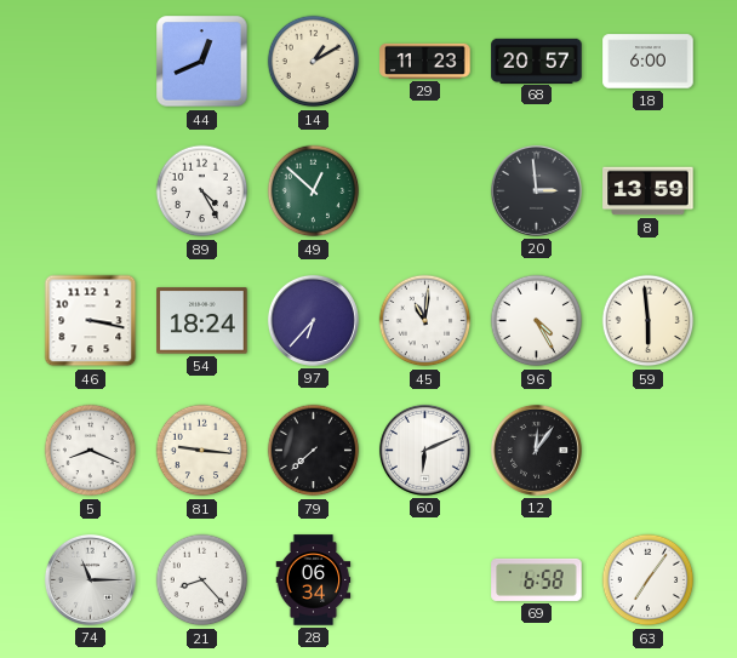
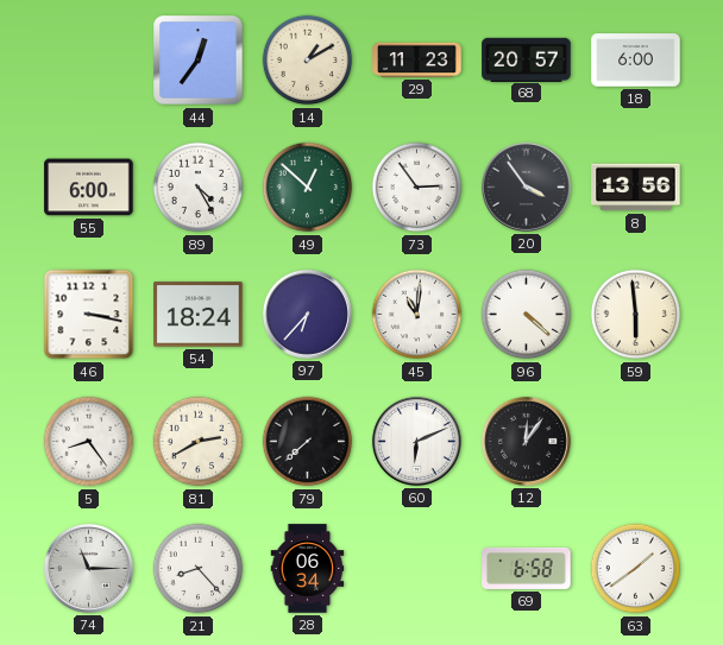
44: 12:41 -> 12:36 (199, 61)
55: none -> 6:00 (89, 188)
73: none -> 2:54 (417, 188)
20: 2:59 -> 3:54 (526, 186)
8: 13:59 -> 13:56 (636, 188)
96: 4:25 -> 4:22 (527, 315)
5: 8:19 -> 8:24 (89, 442)
81: 9:16 -> 2:40 (199, 442)
63: 7:06 -> 1:39 (636, 569)
